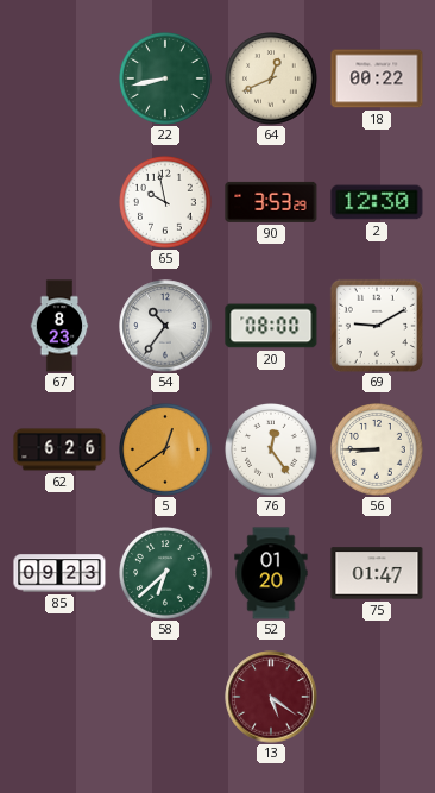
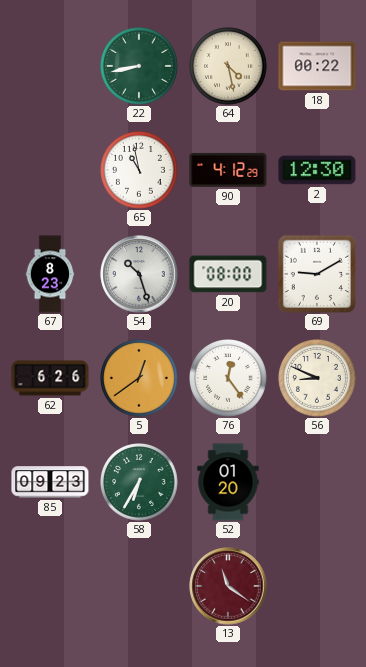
64: 12:41 -> 4:28 (229, 67)
65: 9:58 -> 10:58 (140, 171)
90: 3:53 -> 4:12 (228, 170)
54: 10:36 -> 10:27 (139, 274)
56: 8:45 -> 8:49 (318, 379)
58: 6:38 -> 6:35 (140, 483)
75: 01:47 -> none (377, 573)
13: 5:21 -> 11:21 (228, 586)
